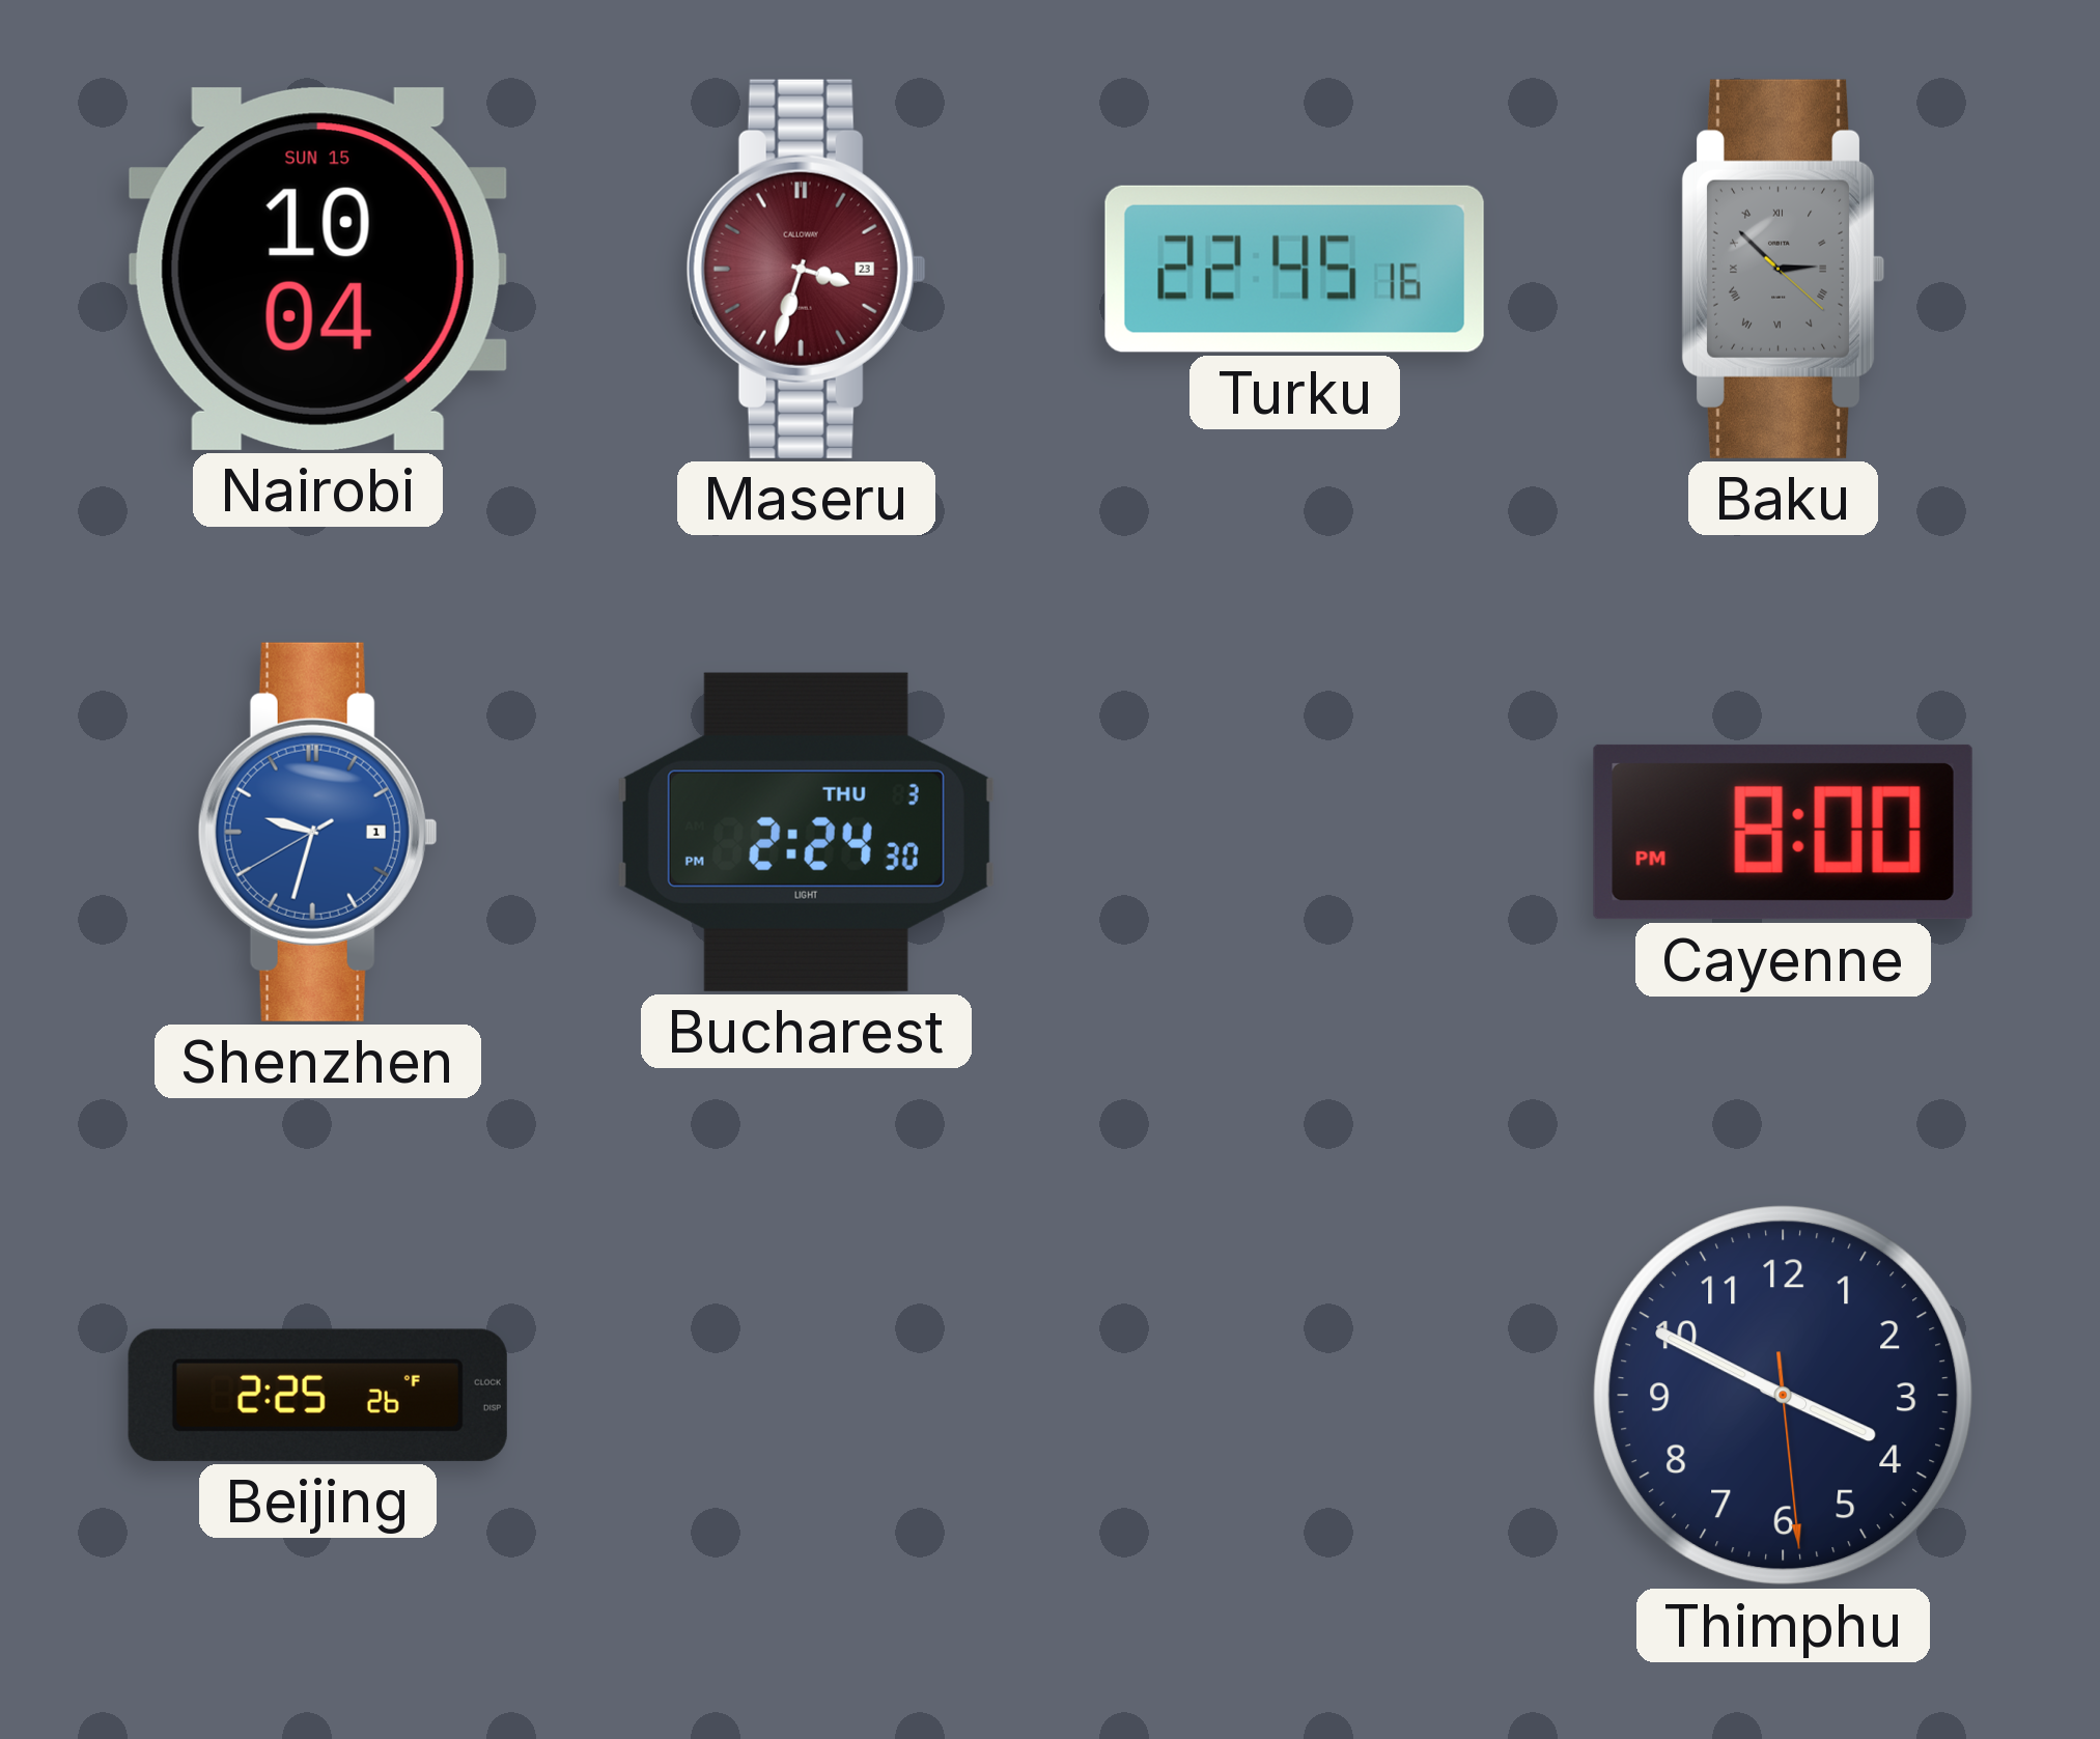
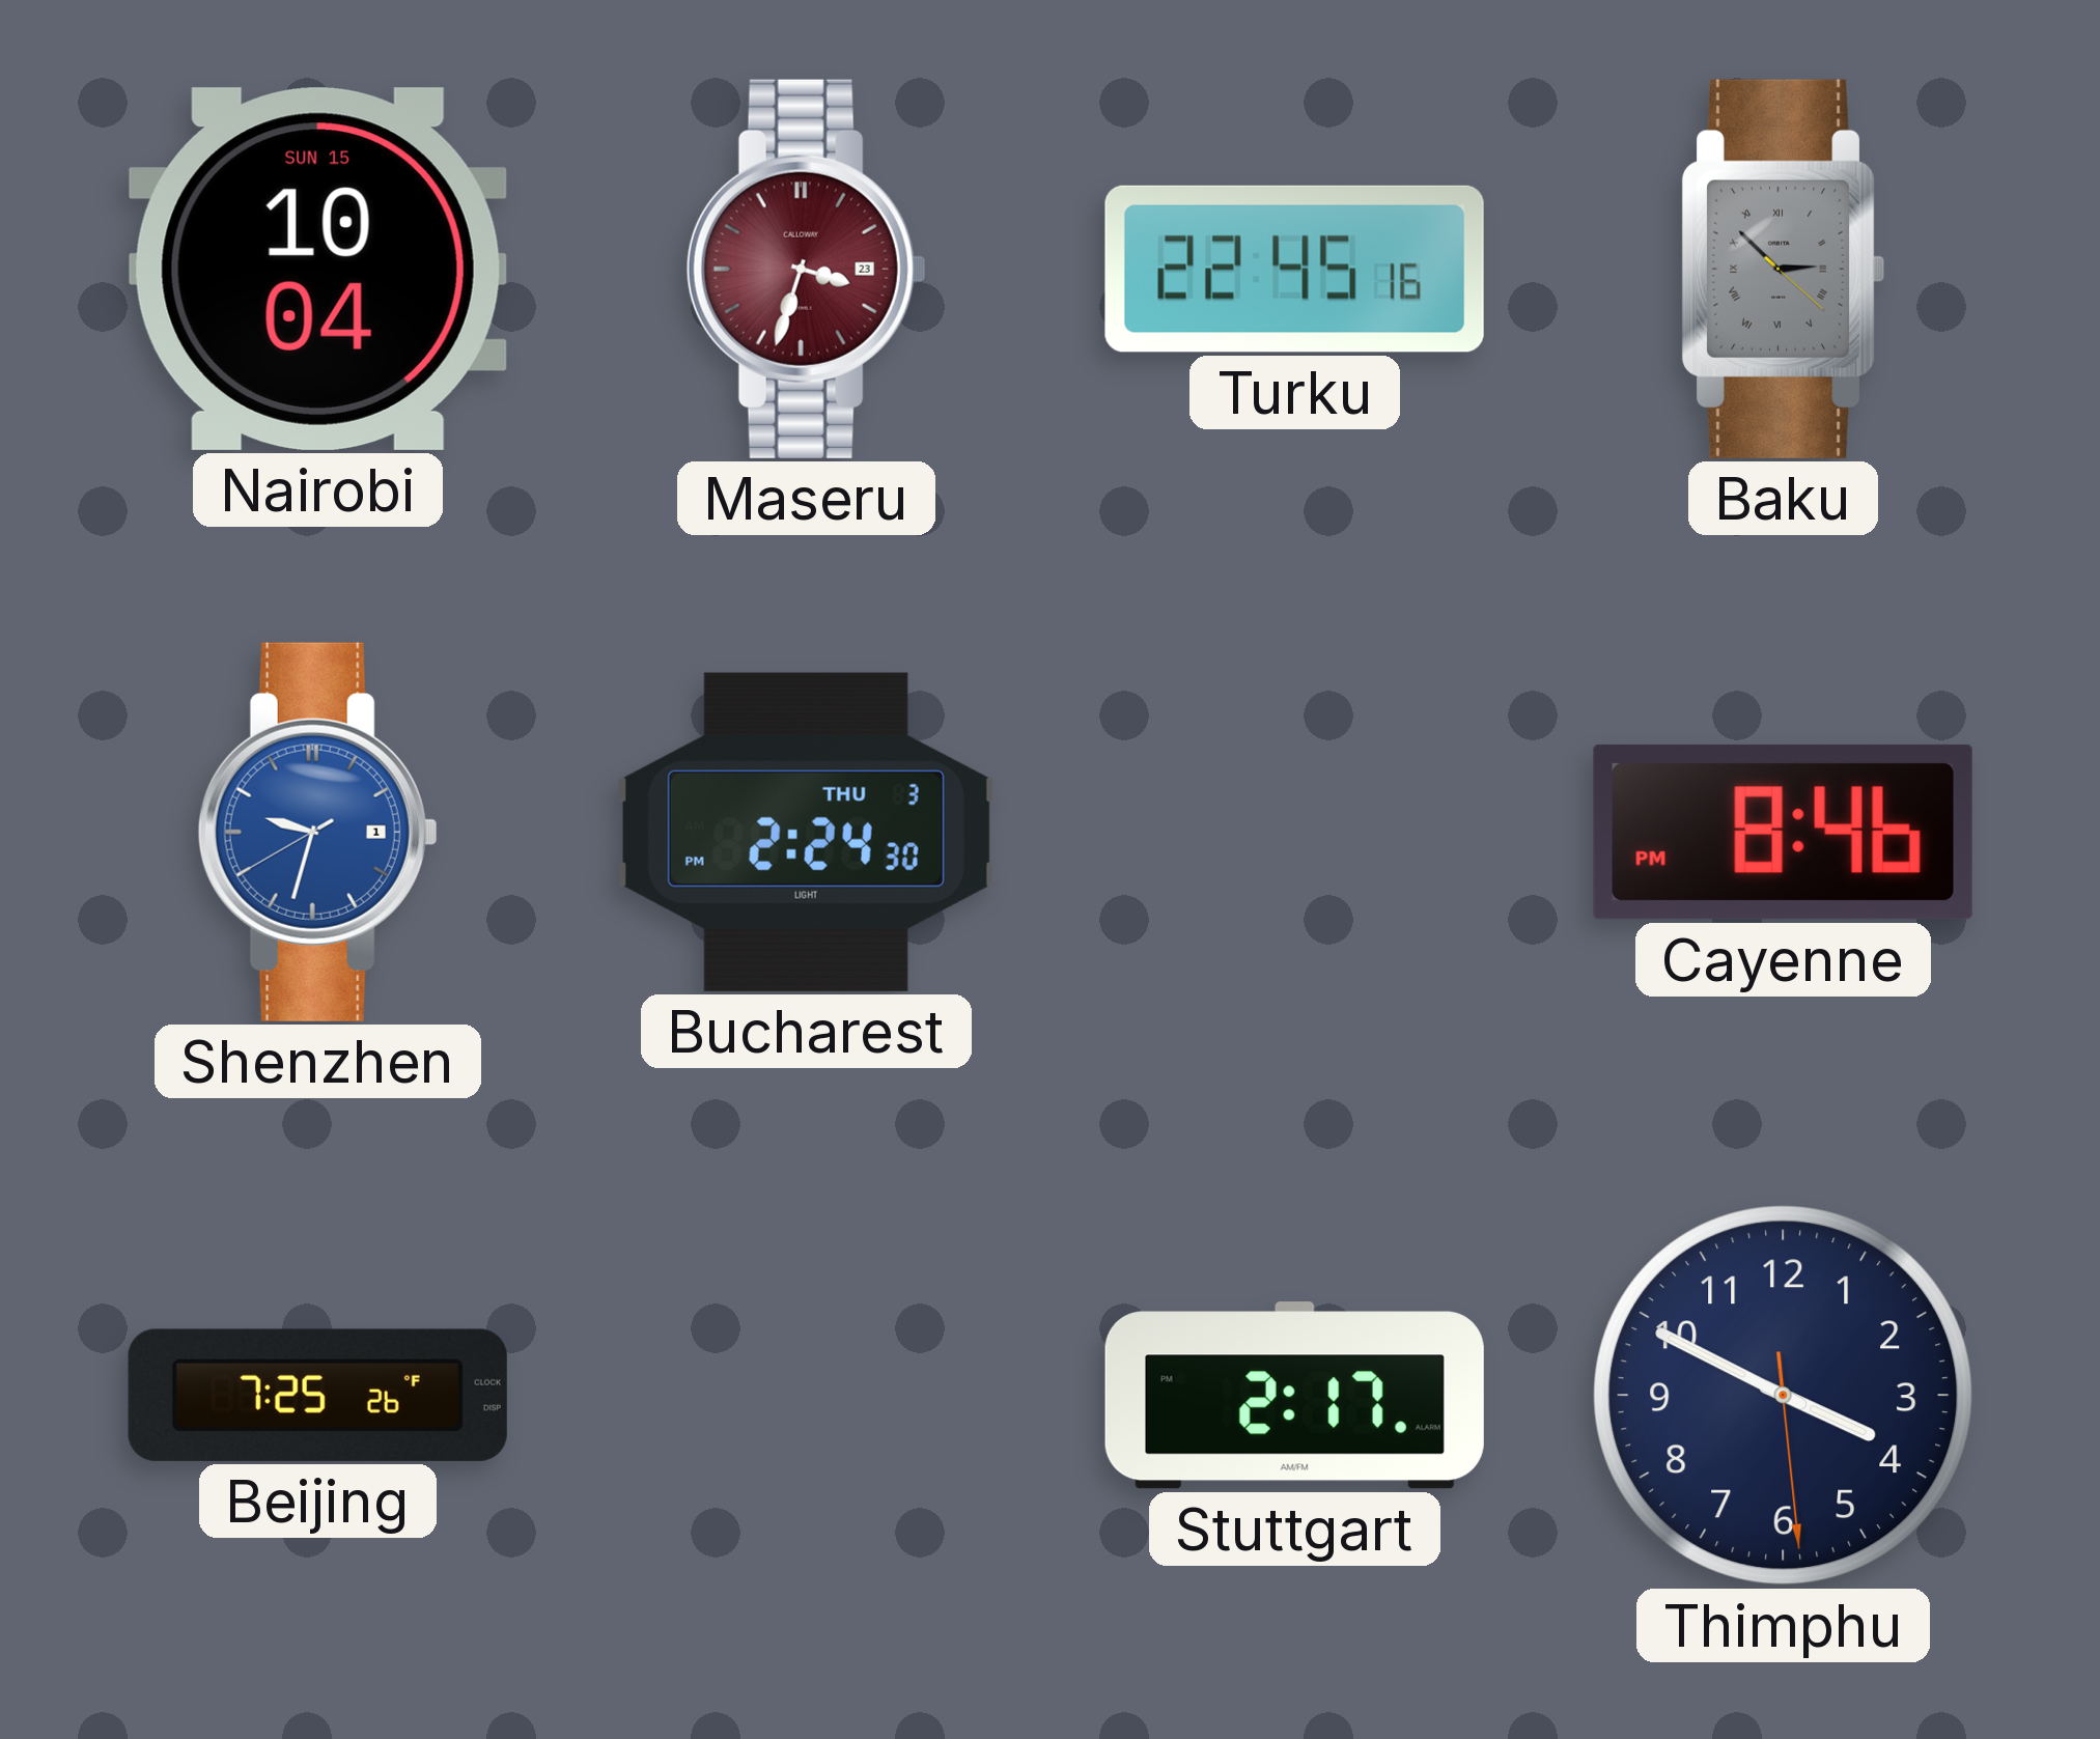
Cayenne: 8:00 -> 8:46 (1783, 832)
Beijing: 2:25 -> 7:25 (317, 1395)
Stuttgart: none -> 2:17 (1294, 1396)
